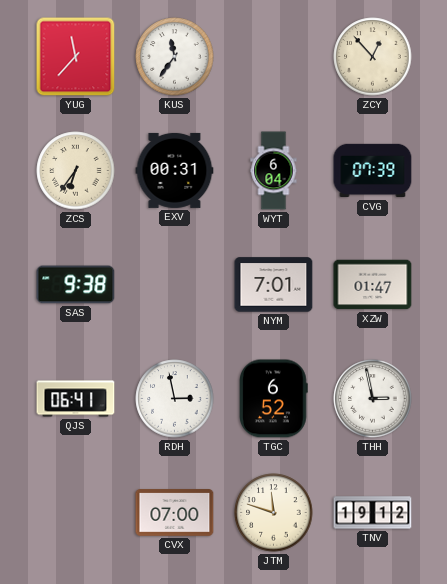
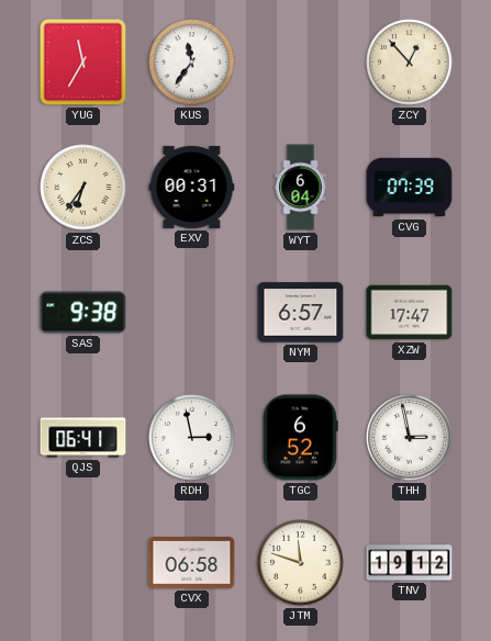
YUG: 11:37 -> 11:35 (83, 63)
NYM: 7:01 -> 6:57 (301, 313)
XZW: 01:47 -> 17:47 (410, 313)
CVX: 07:00 -> 06:58 (192, 563)
